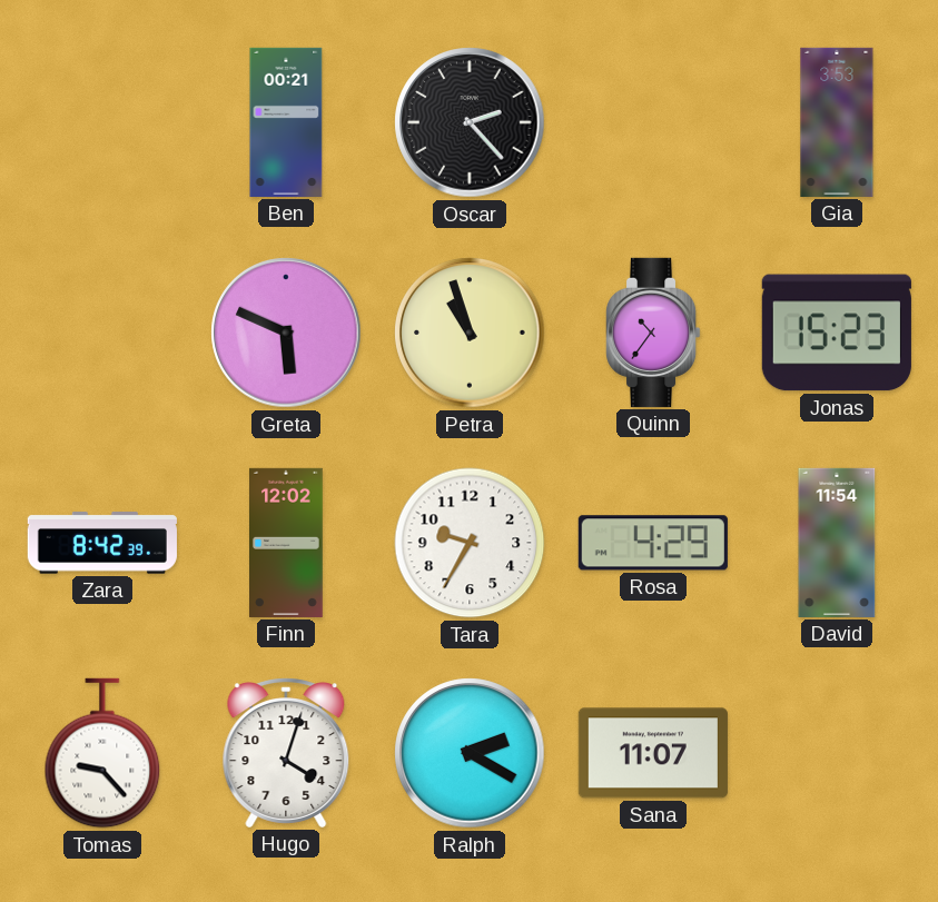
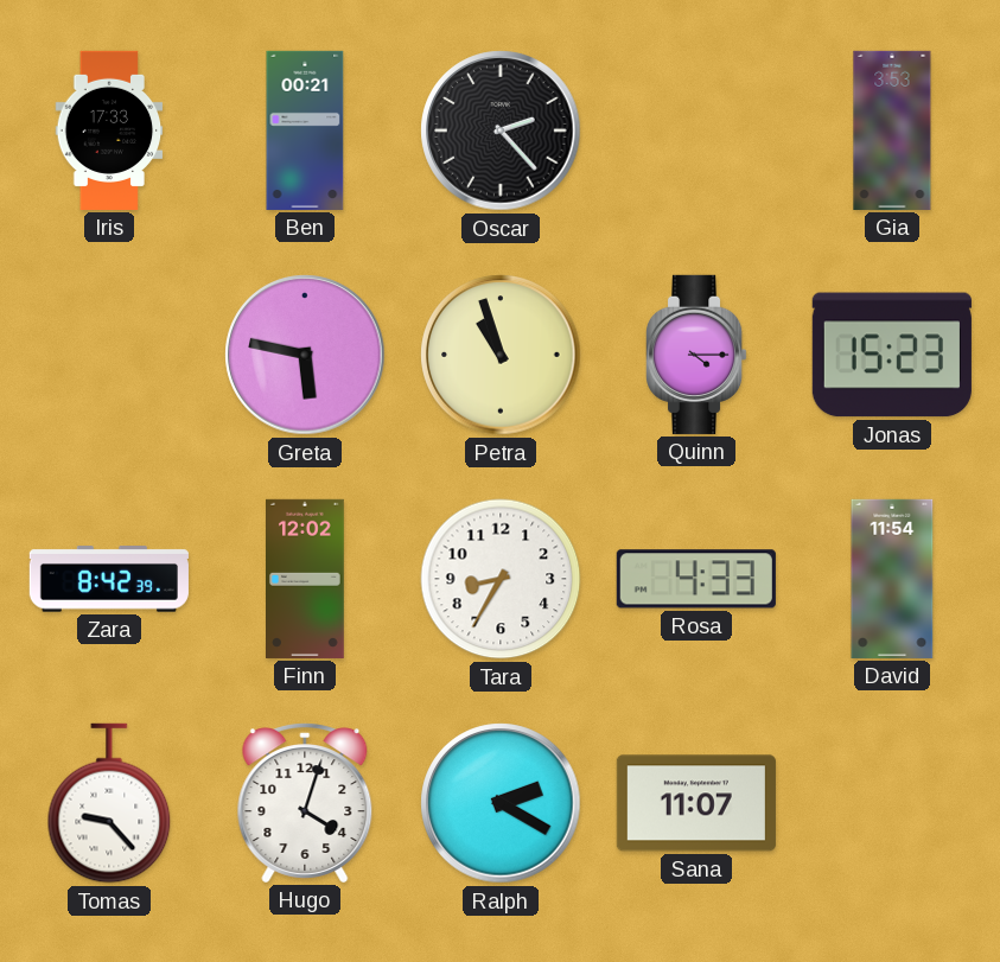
Iris: none -> 17:33 (109, 130)
Greta: 5:49 -> 5:47 (305, 355)
Quinn: 10:36 -> 4:15 (698, 355)
Tara: 9:35 -> 8:35 (501, 579)
Rosa: 4:29 -> 4:33 (696, 579)
